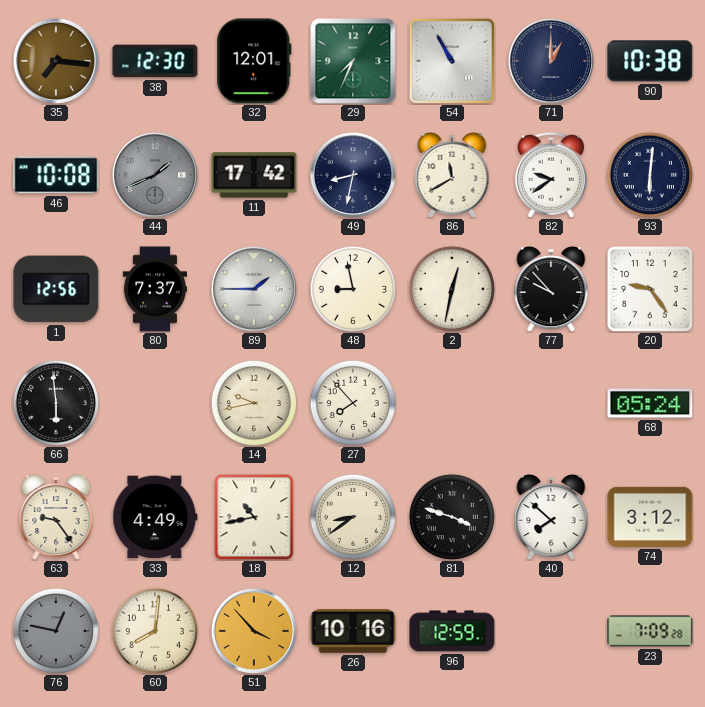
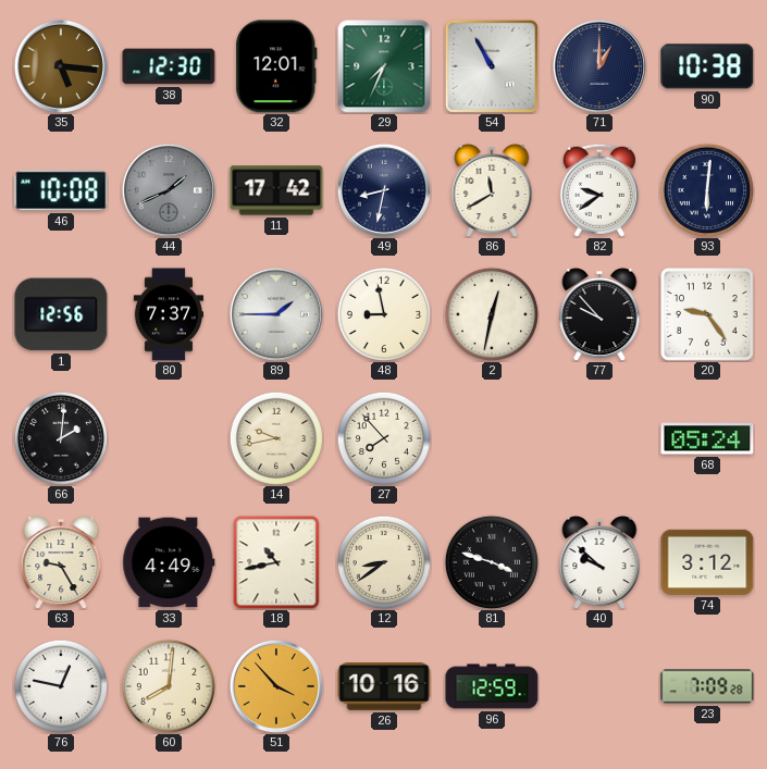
35: 7:16 -> 5:16 (61, 66)
66: 5:59 -> 2:01 (61, 438)
63: 9:24 -> 9:25 (61, 563)
40: 7:52 -> 9:52 (599, 563)
76 dial: grey -> white (61, 686)
